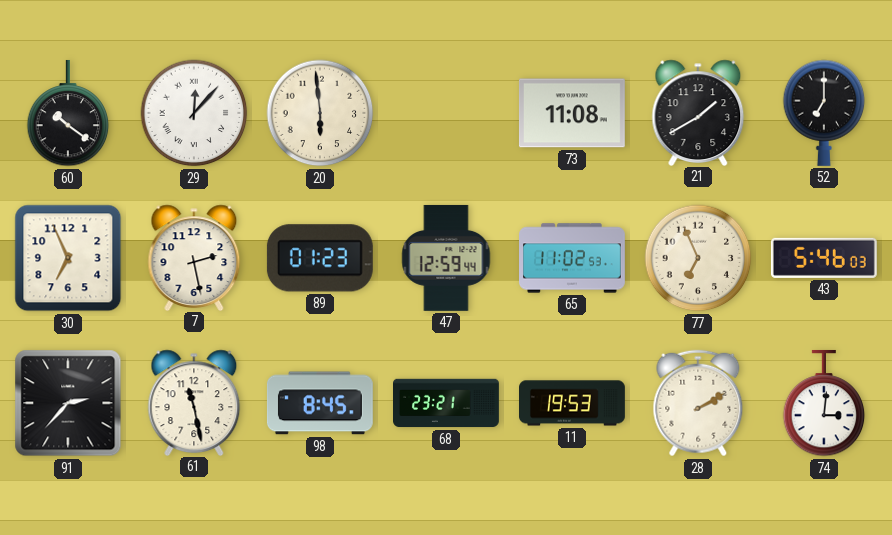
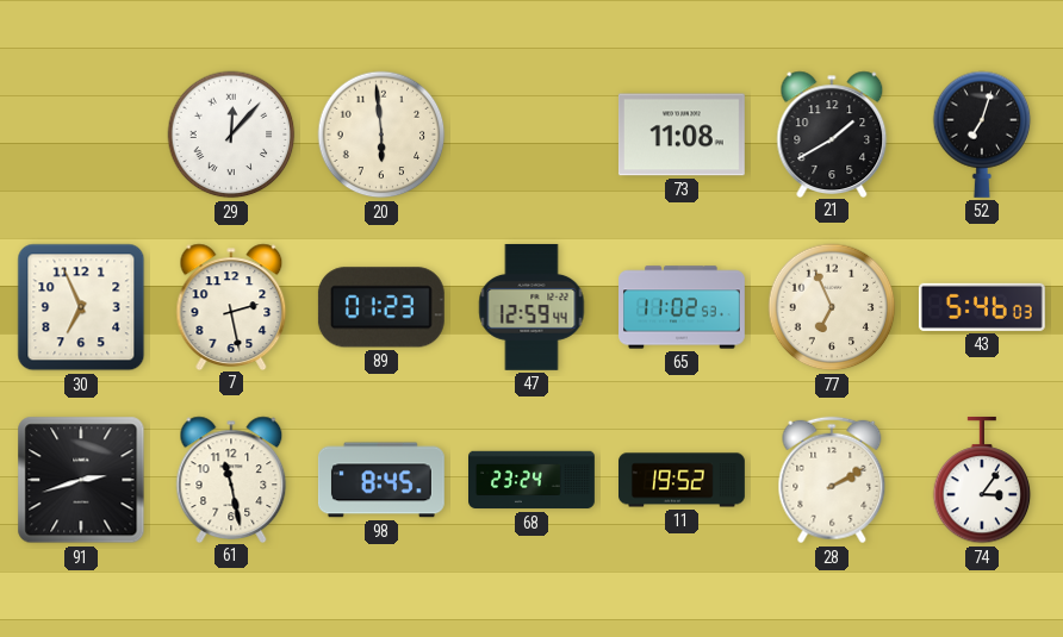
60: 10:21 -> none (68, 113)
52: 7:00 -> 7:03 (982, 135)
91: 2:37 -> 2:42 (81, 480)
68: 23:21 -> 23:24 (533, 480)
11: 19:53 -> 19:52 (683, 480)
74: 3:01 -> 3:06 (982, 480)
